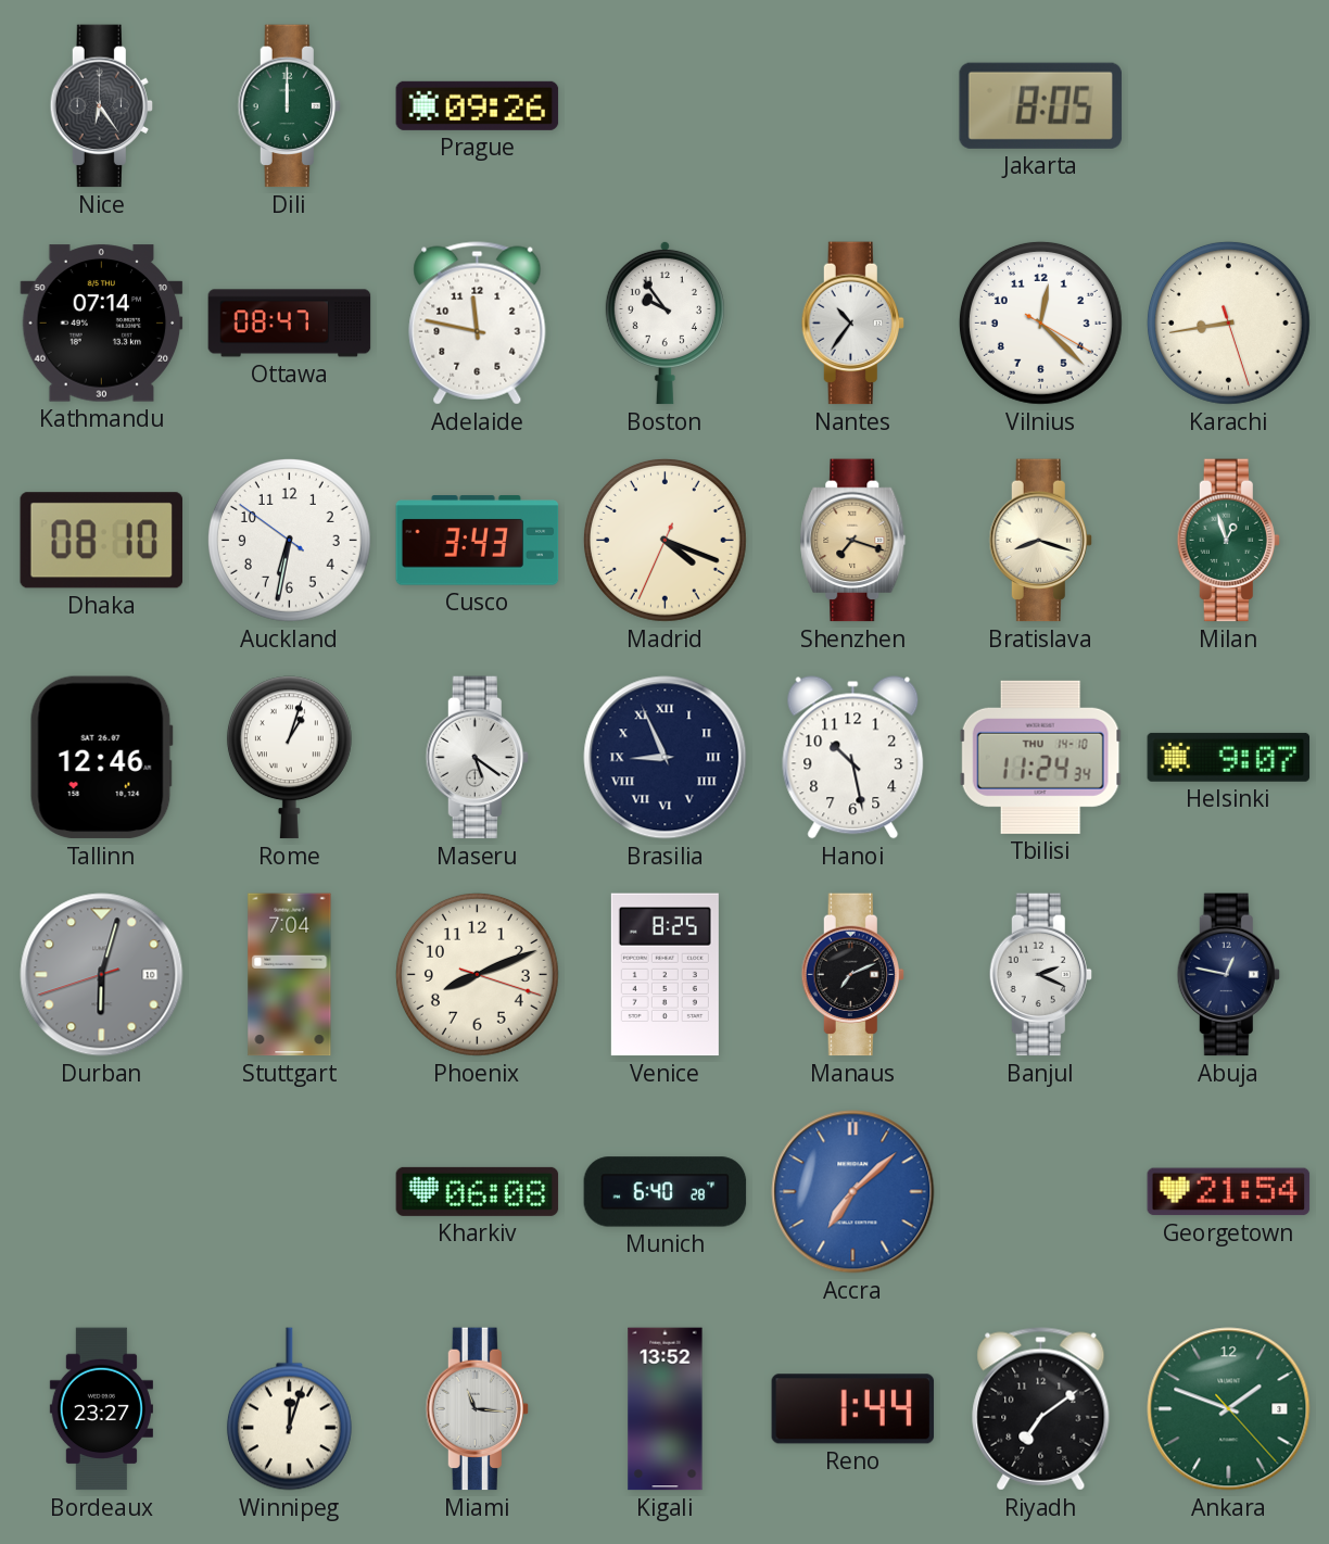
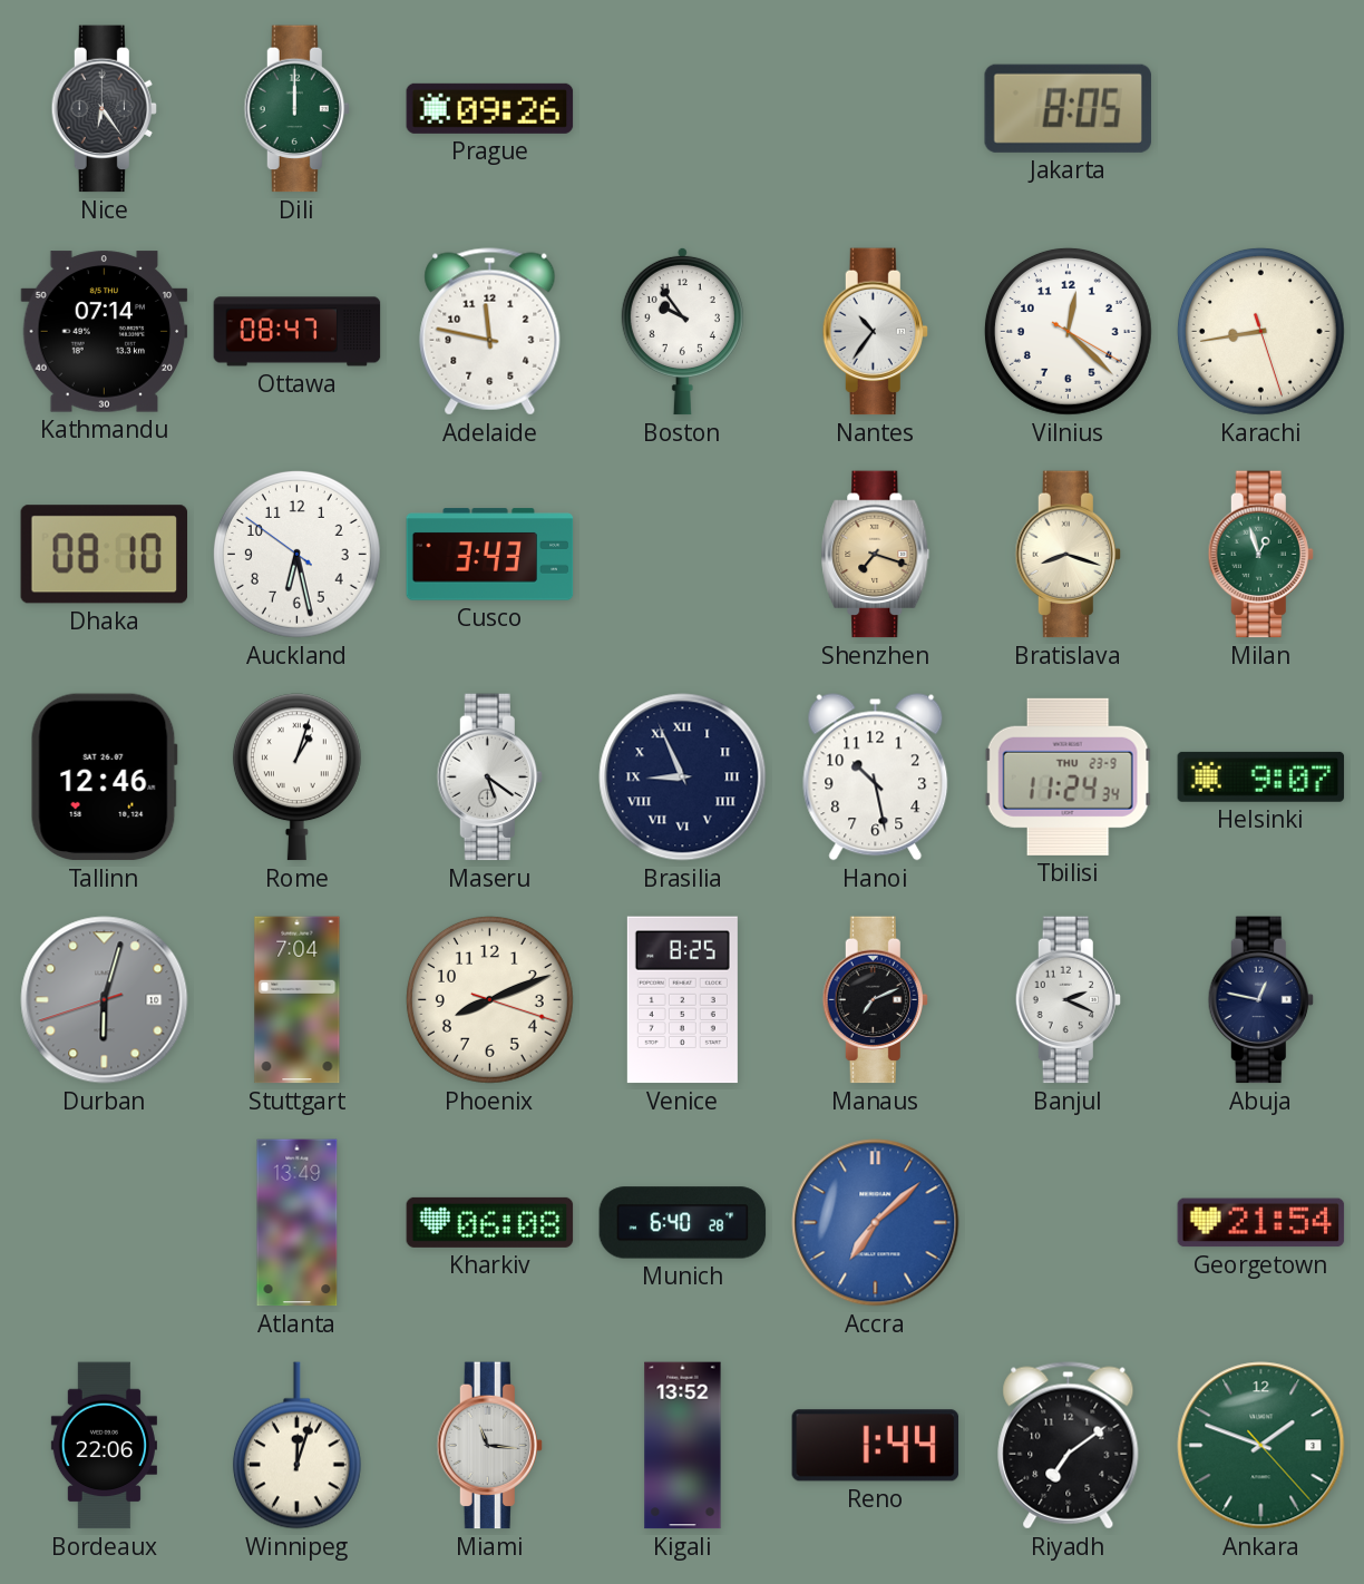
Auckland: 6:31 -> 6:27 (296, 554)
Madrid: 4:18 -> none (664, 540)
Tbilisi date: THU 14-10 -> THU 23-9 (1068, 776)
Atlanta: none -> 13:49 (298, 1223)
Bordeaux: 23:27 -> 22:06 (104, 1446)
